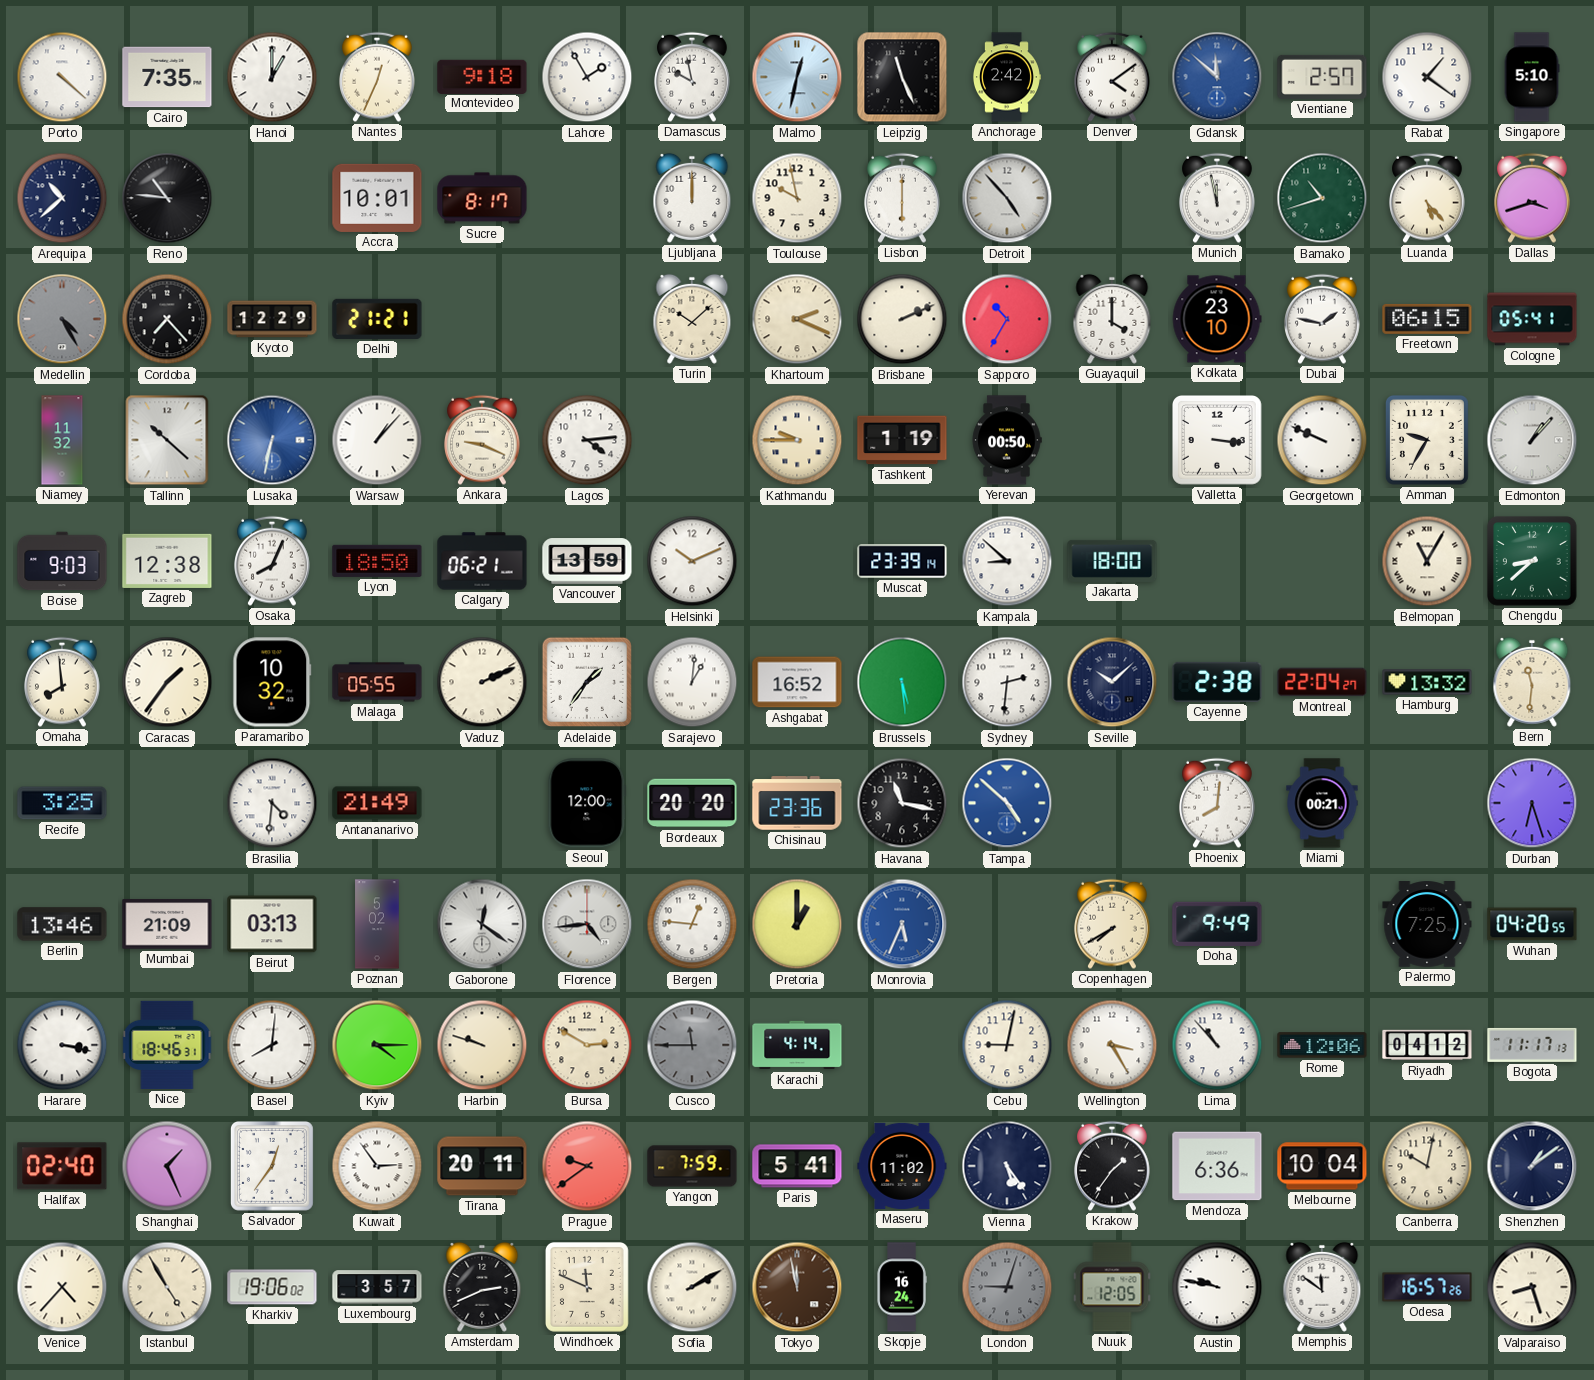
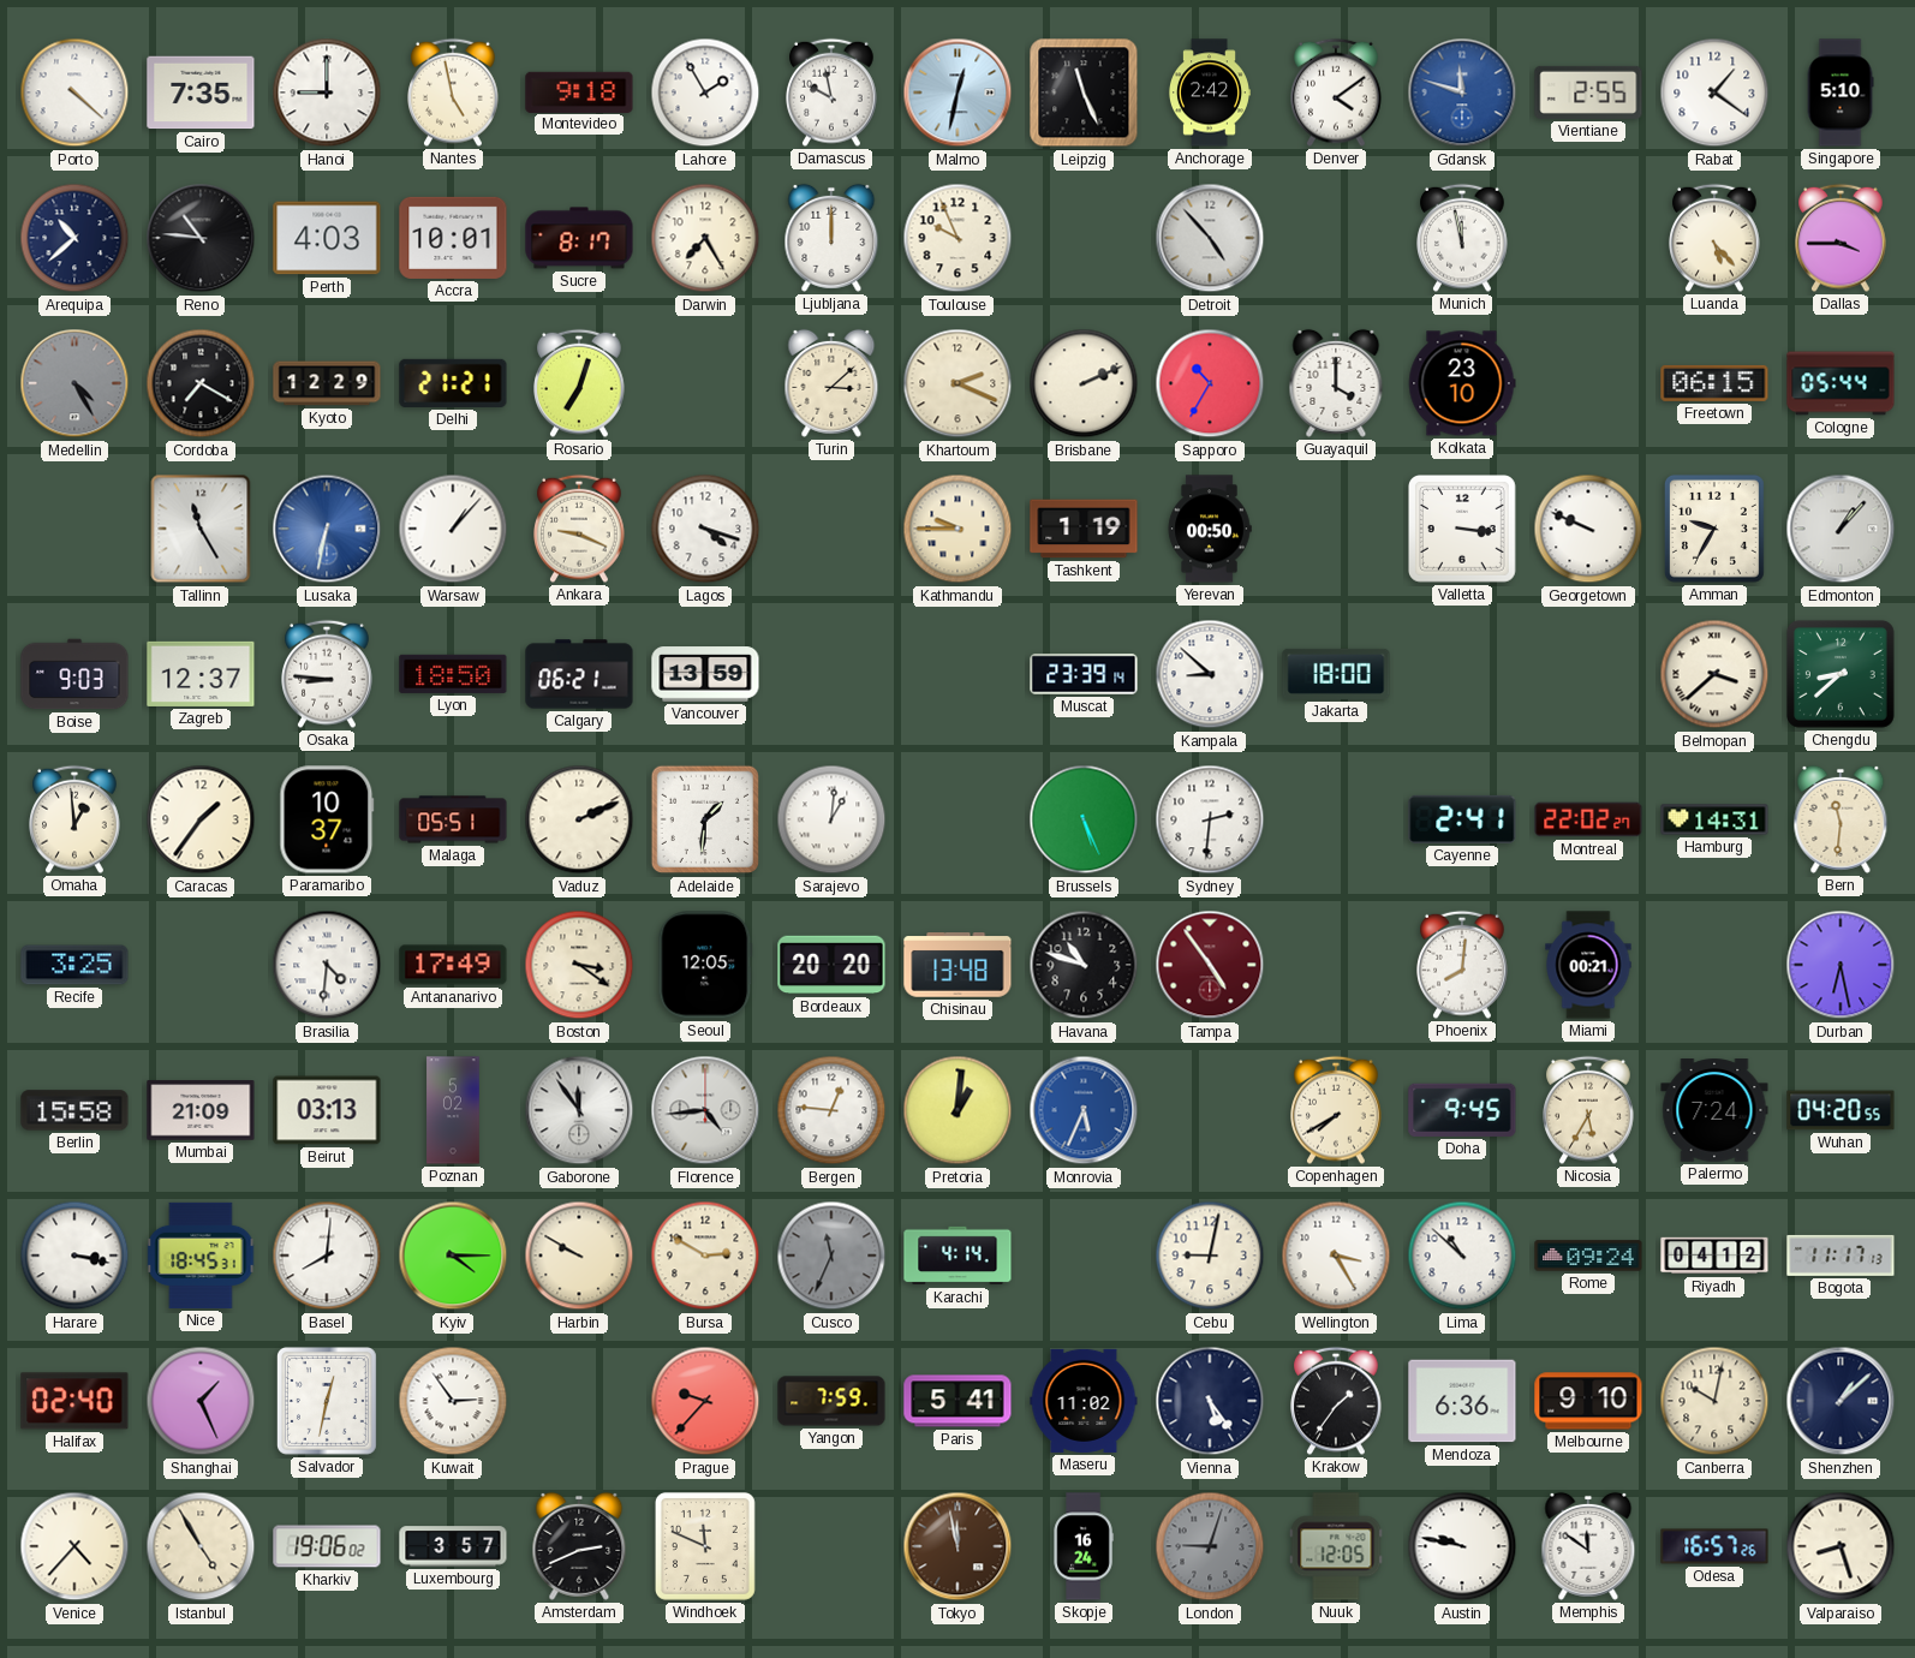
Hanoi: 1:00 -> 9:00 (327, 93)
Nantes: 12:34 -> 4:58 (454, 93)
Gdansk: 11:52 -> 11:48 (1462, 93)
Vientiane: 2:57 -> 2:55 (1588, 93)
Perth: none -> 4:03 (327, 238)
Darwin: none -> 7:25 (705, 238)
Toulouse: 9:58 -> 9:56 (957, 238)
Lisbon: 6:00 -> none (903, 198)
Bamako: 10:42 -> none (1322, 198)
Dallas: 3:42 -> 3:45 (1842, 238)
Cordoba: 7:23 -> 7:20 (201, 383)
Rosario: none -> 7:03 (580, 383)
Turin: 10:08 -> 3:08 (831, 383)
Dubai: 1:47 -> none (1323, 319)
Cologne: 05:41 -> 05:44 (1841, 383)
Niamey: 11:32 -> none (62, 440)
Tallinn: 10:22 -> 11:25 (201, 529)
Lagos: 4:14 -> 4:18 (705, 529)
Zagreb: 12:38 -> 12:37 (201, 674)
Osaka: 8:04 -> 8:46 (328, 674)
Helsinki: 10:11 -> none (692, 561)
Belmopan: 11:05 -> 3:38 (1714, 674)
Omaha: 7:59 -> 12:59 (76, 819)
Paramaribo: 10:32 -> 10:37 (327, 819)
Malaga: 05:55 -> 05:51 (453, 819)
Adelaide: 1:36 -> 1:31 (705, 819)
Ashgabat: 16:52 -> none (797, 682)
Brussels: 5:29 -> 5:26 (1084, 819)
Seville: 10:08 -> none (1112, 682)
Cayenne: 2:38 -> 2:41 (1462, 819)
Montreal: 22:04 -> 22:02 (1588, 819)
Hamburg: 13:32 -> 14:31 (1714, 819)
Antananarivo: 21:49 -> 17:49 (453, 965)
Boston: none -> 3:21 (579, 965)
Seoul: 12:00 -> 12:05 (705, 965)
Chisinau: 23:36 -> 13:48 (957, 965)
Havana: 11:17 -> 10:48 (1084, 965)
Tampa: 4:52 -> 4:54 (1210, 965)
Tampa dial: blue -> burgundy (1210, 965)
Durban: 6:27 -> 6:28 (1841, 965)
Berlin: 13:46 -> 15:58 (74, 1110)
Gaborone: 12:21 -> 11:54 (579, 1110)
Pretoria: 1:00 -> 1:01 (957, 1110)
Doha: 9:49 -> 9:45 (1462, 1110)
Nicosia: none -> 5:35 (1589, 1110)
Palermo: 7:25 -> 7:24 (1714, 1110)
Nice: 18:46 -> 18:45 (201, 1256)
Harbin: 9:48 -> 9:50 (579, 1256)
Cusco: 11:45 -> 11:34 (831, 1256)
Lima: 10:53 -> 10:52 (1462, 1256)
Rome: 12:06 -> 09:24 (1588, 1256)
Salvador: 12:36 -> 12:32 (327, 1401)
Tirana: 20:11 -> none (482, 1166)
Prague: 9:39 -> 9:37 (705, 1401)
Melbourne: 10:04 -> 9:10 (1588, 1401)
Shenzhen: 1:09 -> 1:08 (1841, 1401)
Sofia: 2:10 -> none (692, 1287)
